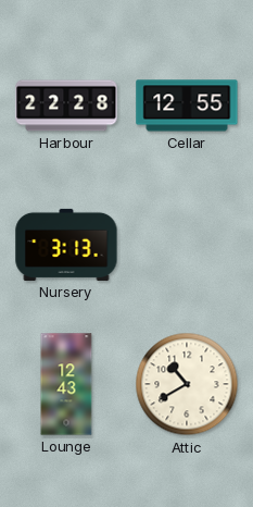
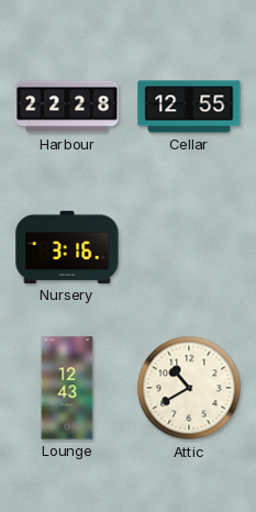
Nursery: 3:13 -> 3:16 (67, 247)
